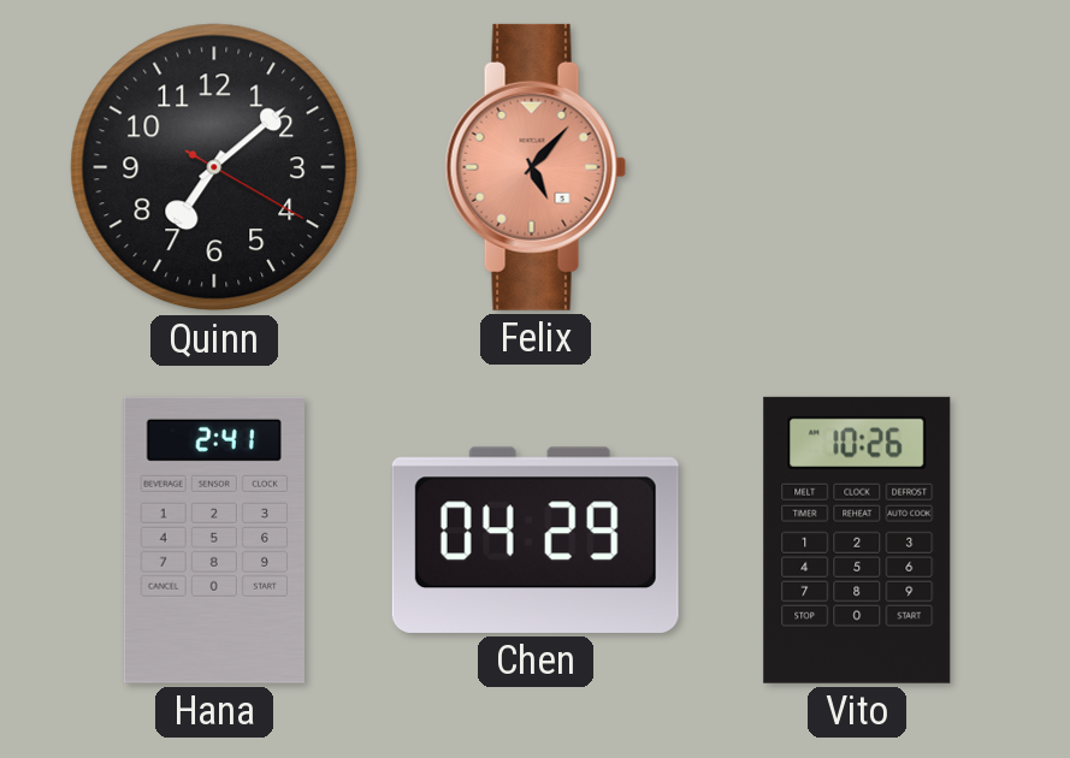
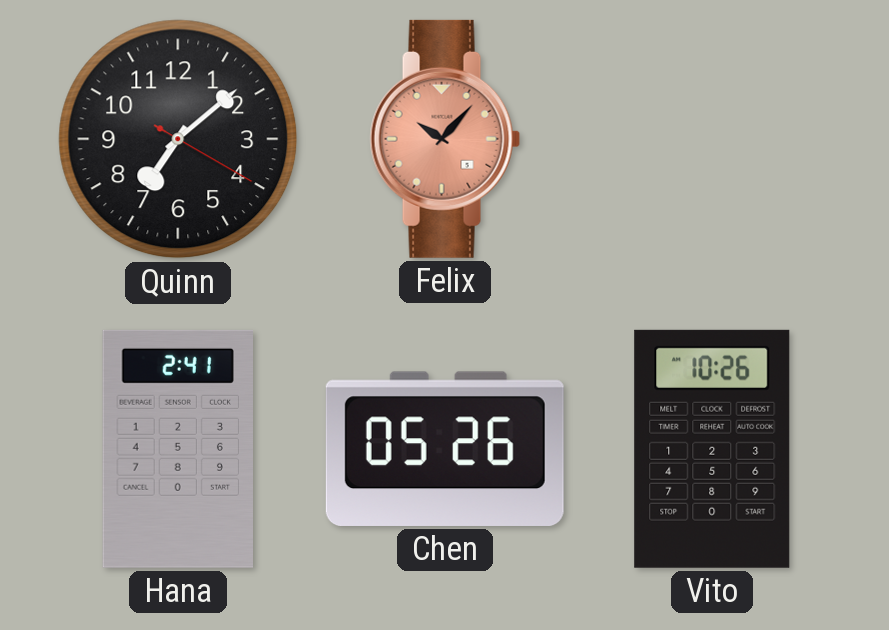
Felix: 5:07 -> 10:07 (445, 139)
Chen: 04:29 -> 05:26 (445, 449)
